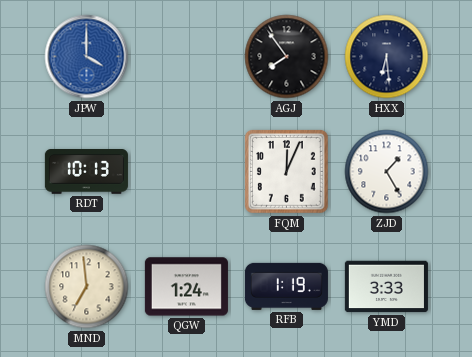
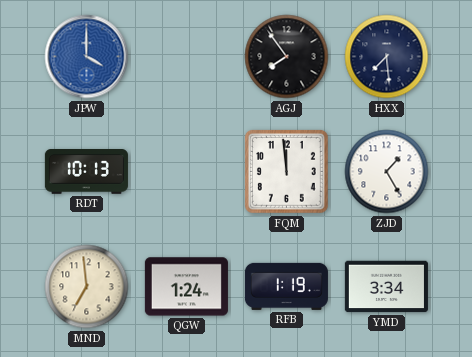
HXX: 6:29 -> 7:29 (387, 57)
FQM: 12:04 -> 11:59 (287, 172)
YMD: 3:33 -> 3:34 (386, 287)
